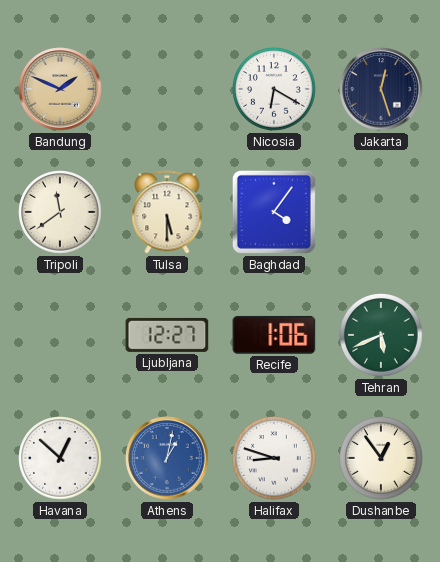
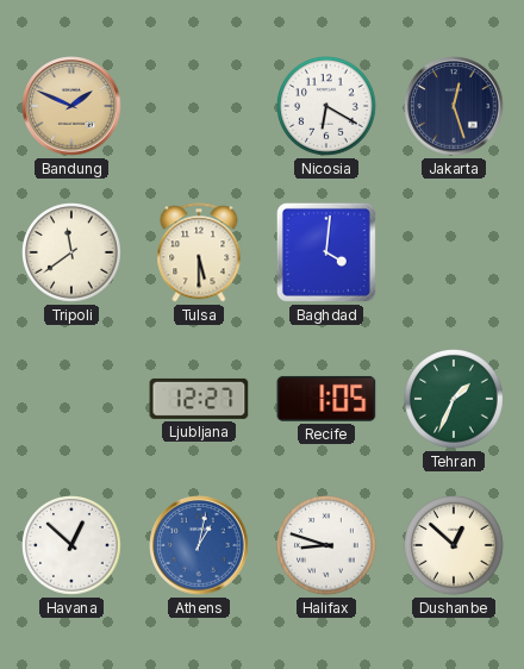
Baghdad: 4:06 -> 4:01 (326, 252)
Recife: 1:06 -> 1:05 (326, 399)
Tehran: 5:41 -> 1:34 (454, 399)
Dushanbe: 12:54 -> 12:52 (454, 545)
